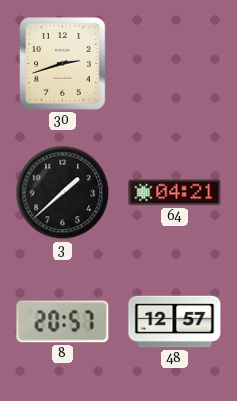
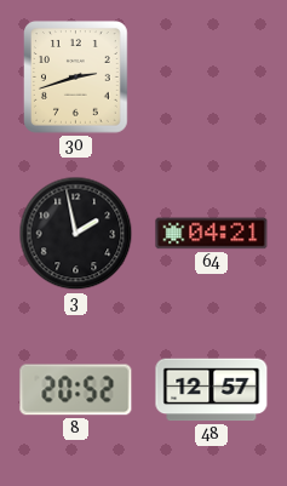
3: 1:38 -> 1:58 (76, 234)
8: 20:57 -> 20:52 (76, 390)
